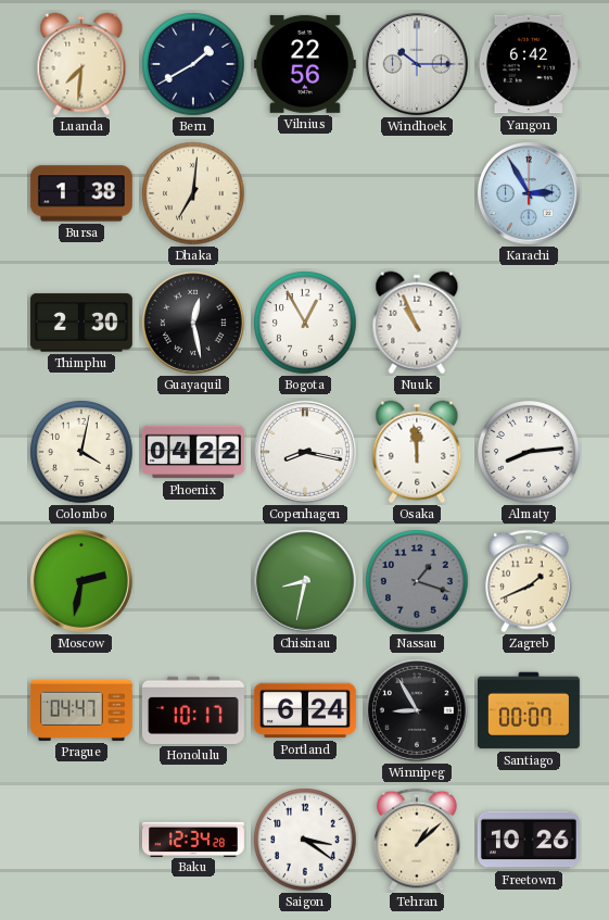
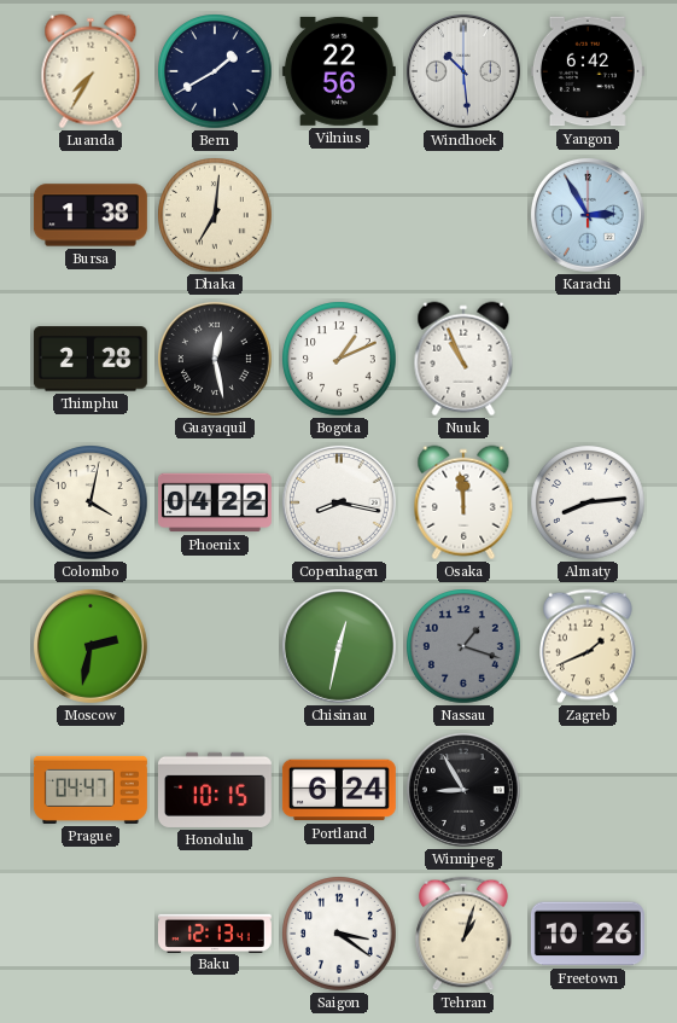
Luanda: 7:31 -> 7:35 (91, 71)
Windhoek: 10:15 -> 10:29 (463, 71)
Thimphu: 2:30 -> 2:28 (91, 359)
Bogota: 12:55 -> 1:11 (339, 359)
Chisinau: 8:32 -> 12:32 (339, 646)
Honolulu: 10:17 -> 10:15 (215, 790)
Santiago: 00:07 -> none (529, 710)
Baku: 12:34 -> 12:13 (215, 932)
Tehran: 1:08 -> 1:03 (463, 934)
